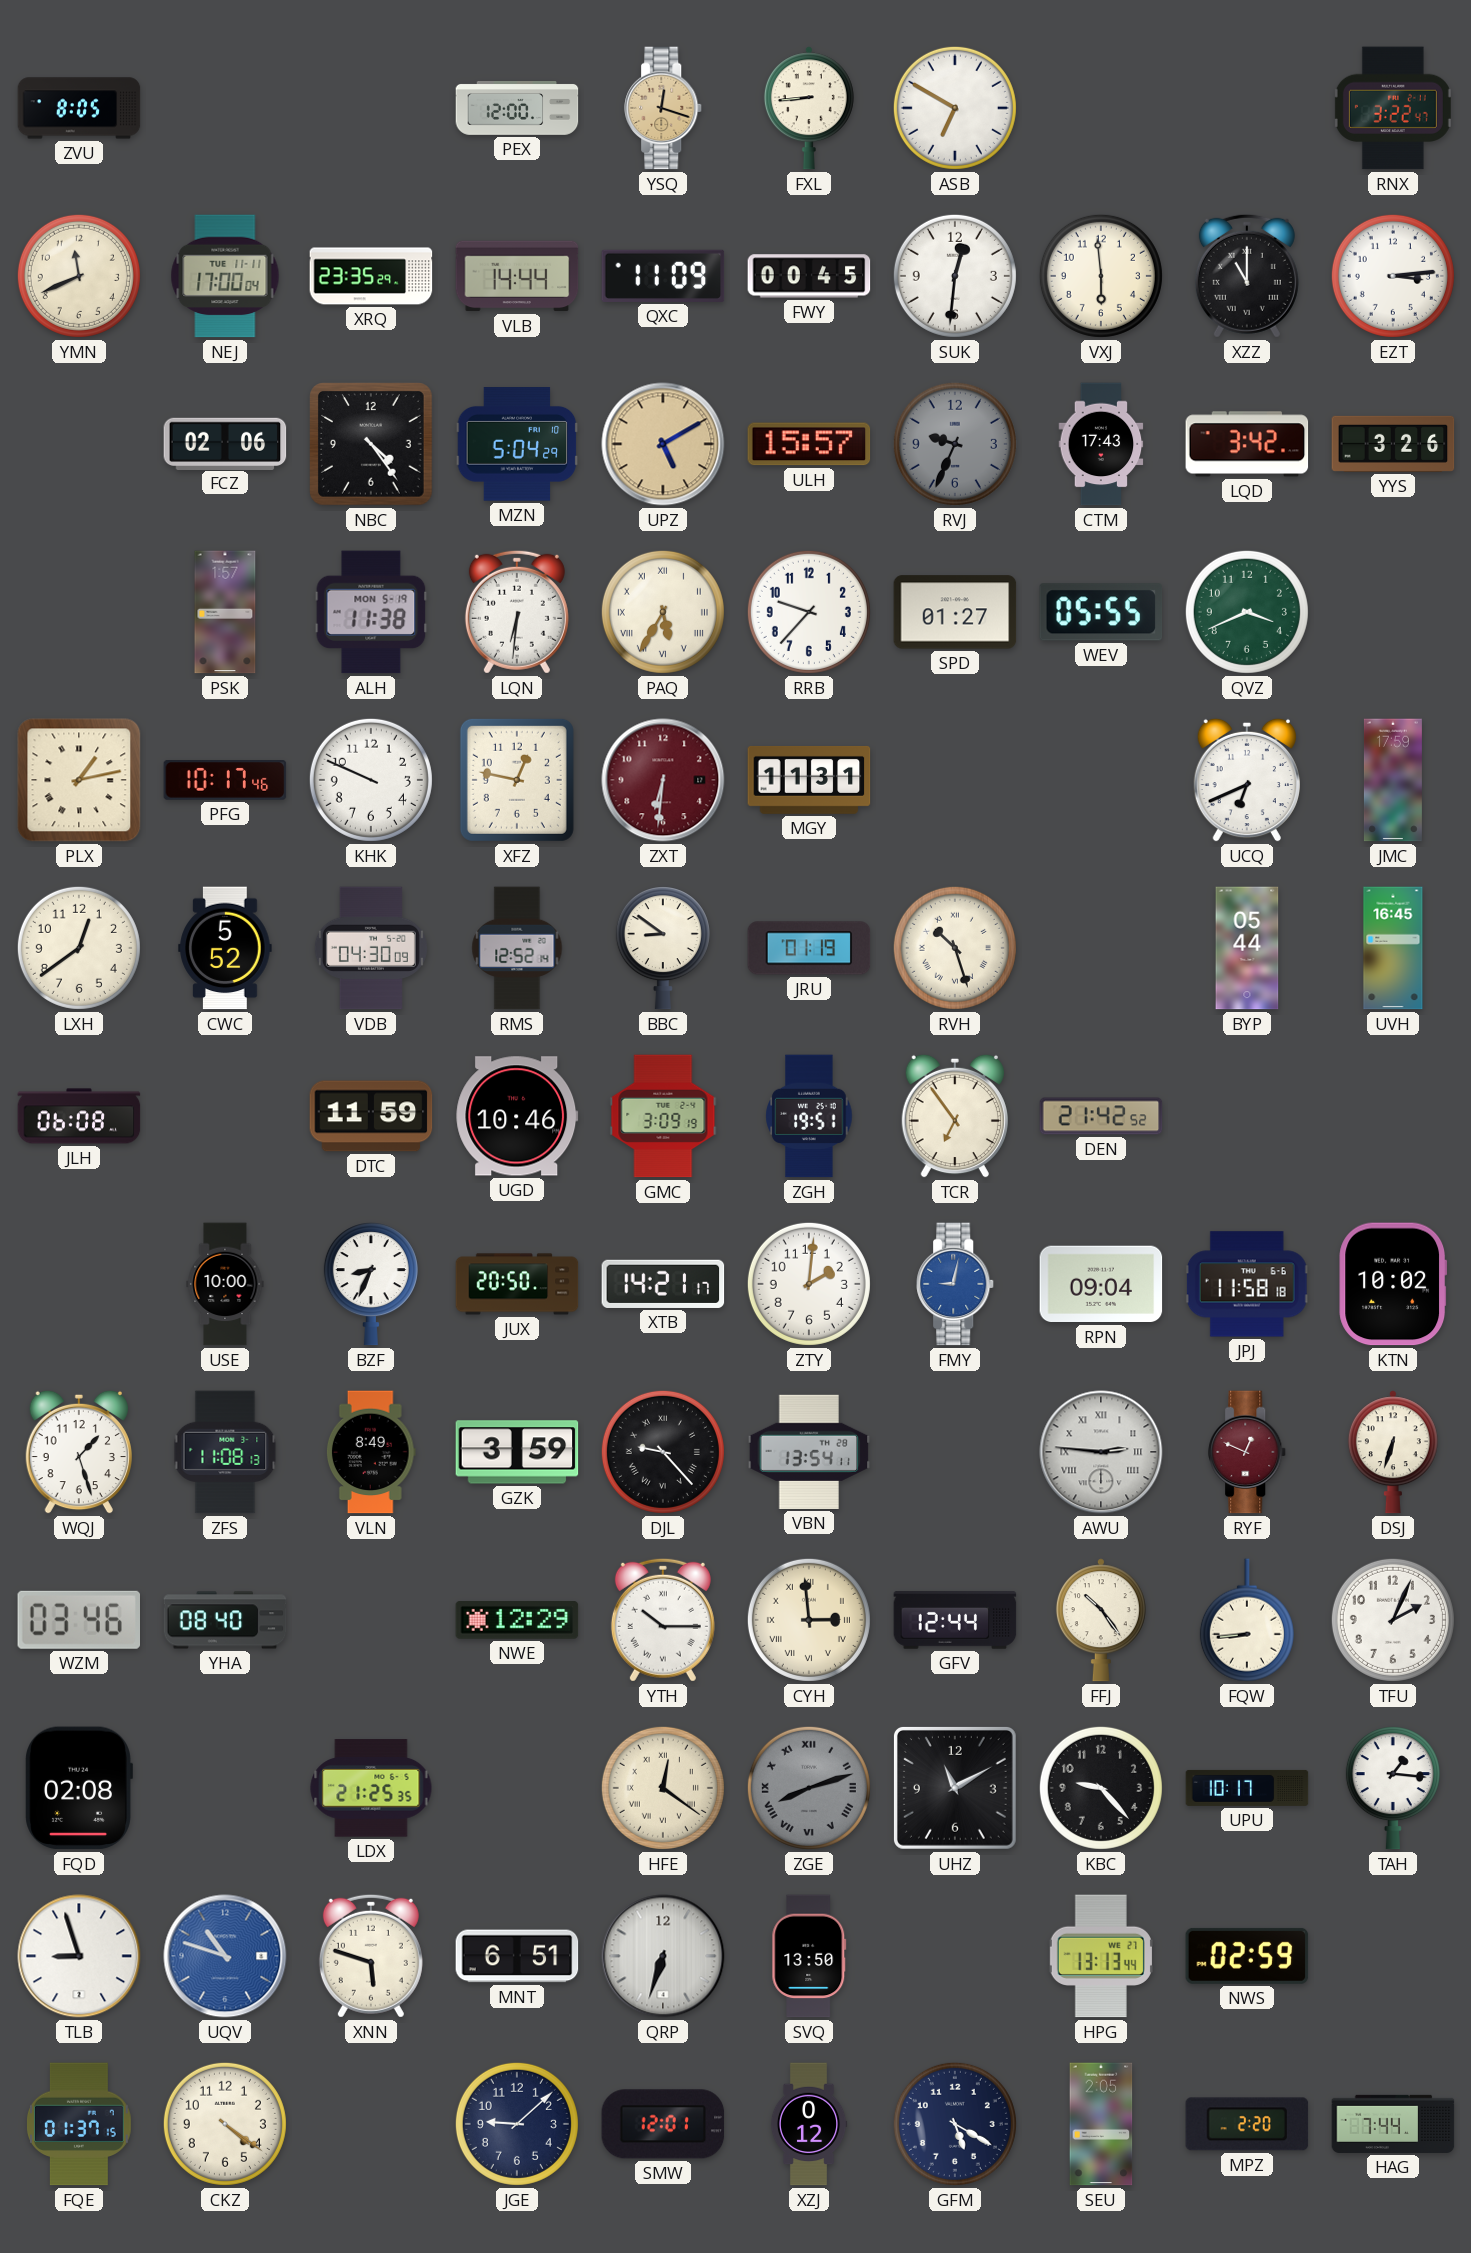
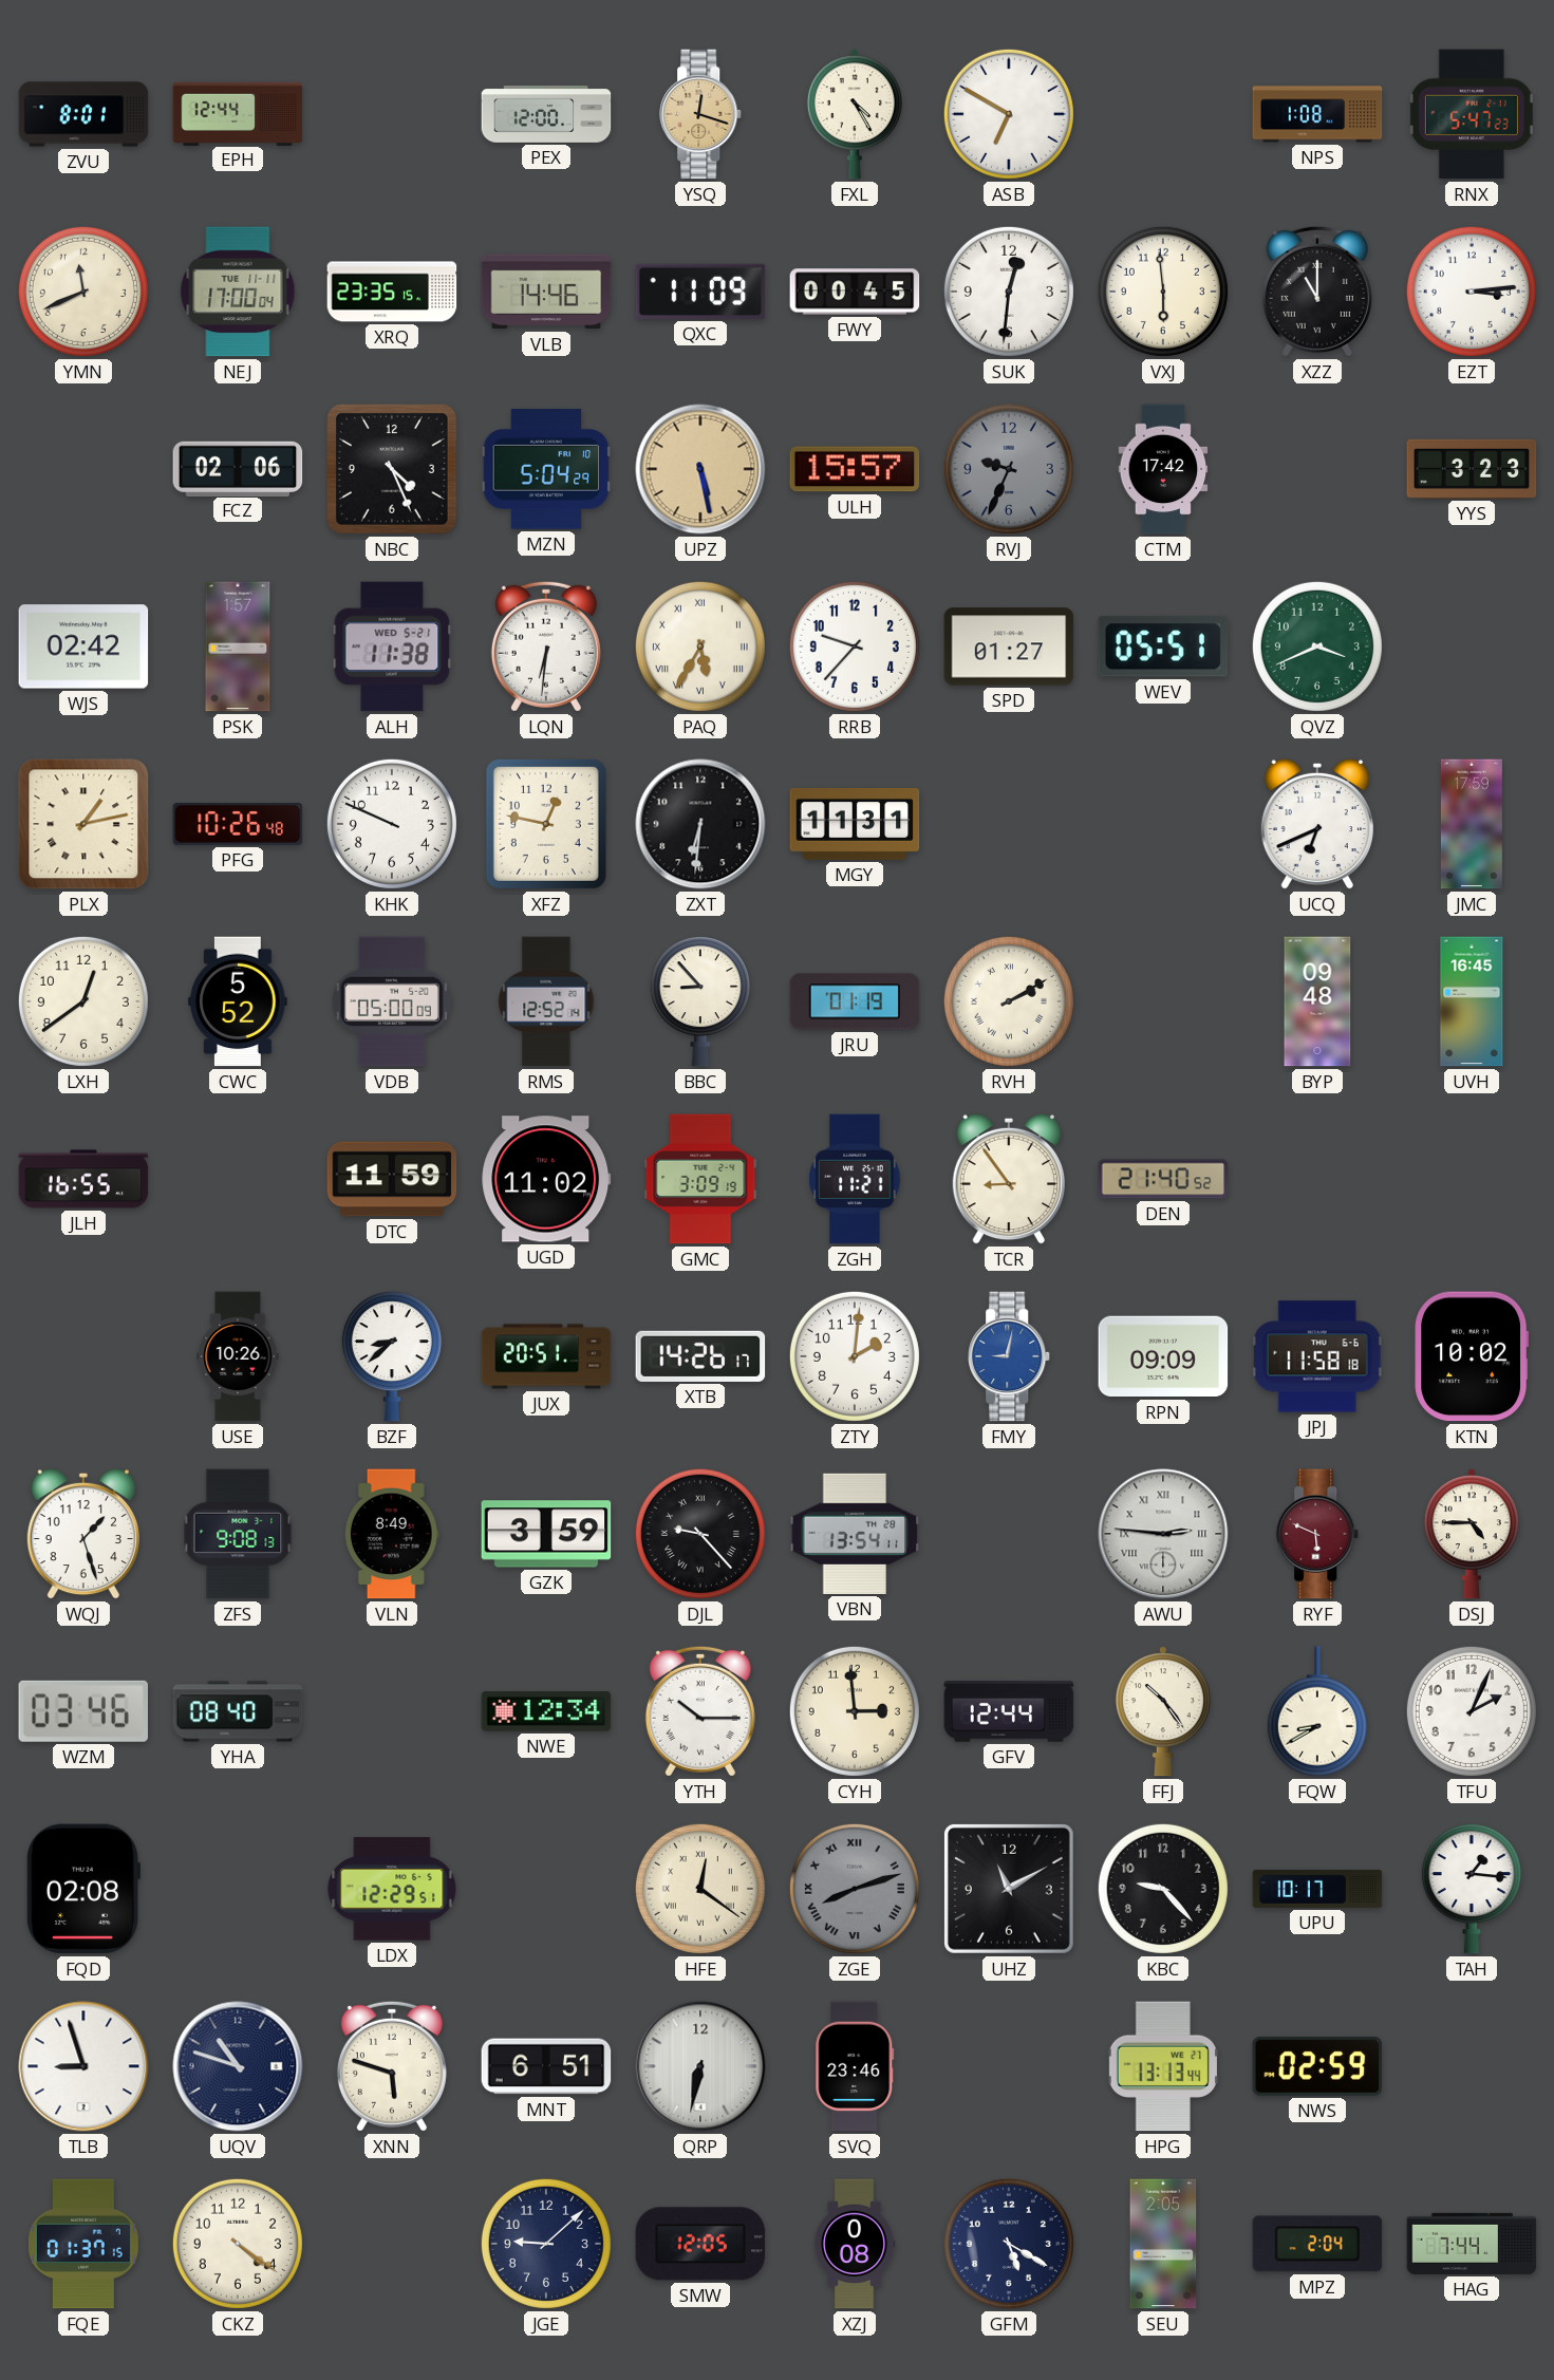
ZVU: 8:05 -> 8:01 (83, 114)
EPH: none -> 12:44 (238, 113)
FXL: 8:44 -> 4:25 (855, 114)
NPS: none -> 1:08 (1317, 114)
RNX: 3:22 -> 5:47 (1472, 114)
XRQ: 23:35:29 -> 23:35:15 (392, 292)
VLB: 14:44 -> 14:46 (546, 292)
NBC: 4:24 -> 4:26 (393, 470)
UPZ: 5:10 -> 5:28 (700, 469)
CTM: 17:43 -> 17:42 (1163, 469)
LQD: 3:42 -> none (1247, 444)
YYS: 3:26 -> 3:23 (1472, 469)
WJS: none -> 02:42 (83, 646)
ALH date: MON 5-19 -> WED 5-21 (392, 646)
WEV: 05:55 -> 05:51 (1163, 646)
PFG: 10:17 -> 10:26 (238, 825)
ZXT dial: burgundy -> black (700, 824)
VDB: 04:30 -> 05:00 (392, 1001)
BBC: 8:51 -> 8:53 (700, 1001)
RVH: 10:27 -> 2:10 (1009, 1001)
BYP: 05:44 -> 09:48 (1317, 1001)
JLH: 06:08 -> 16:55 (83, 1179)
UGD: 10:46 -> 11:02 (546, 1179)
ZGH: 19:51 -> 11:21 (855, 1179)
TCR: 6:54 -> 8:54 (1009, 1179)
DEN: 21:42 -> 21:40 (1163, 1179)
USE: 10:00 -> 10:26 (238, 1356)
BZF: 8:34 -> 8:38 (392, 1356)
JUX: 20:50 -> 20:51 (546, 1356)
XTB: 14:21 -> 14:26 (700, 1356)
RPN: 09:04 -> 09:09 (1163, 1356)
ZFS: 11:08 -> 9:08 (238, 1534)
RYF: 12:49 -> 5:49 (1318, 1534)
DSJ: 6:33 -> 4:45 (1472, 1534)
NWE: 12:29 -> 12:34 (546, 1712)
CYH numerals: Roman -> Arabic (855, 1711)
FQW: 8:44 -> 8:40 (1317, 1711)
LDX: 21:25 -> 12:29 (392, 1889)
UQV dial: blue -> navy (238, 2066)
QRP: 6:33 -> 6:32 (700, 2066)
SVQ: 13:50 -> 23:46 (855, 2066)
SMW: 12:01 -> 12:05 (700, 2244)
XZJ: 0:12 -> 0:08 (855, 2244)
MPZ: 2:20 -> 2:04 (1317, 2244)
